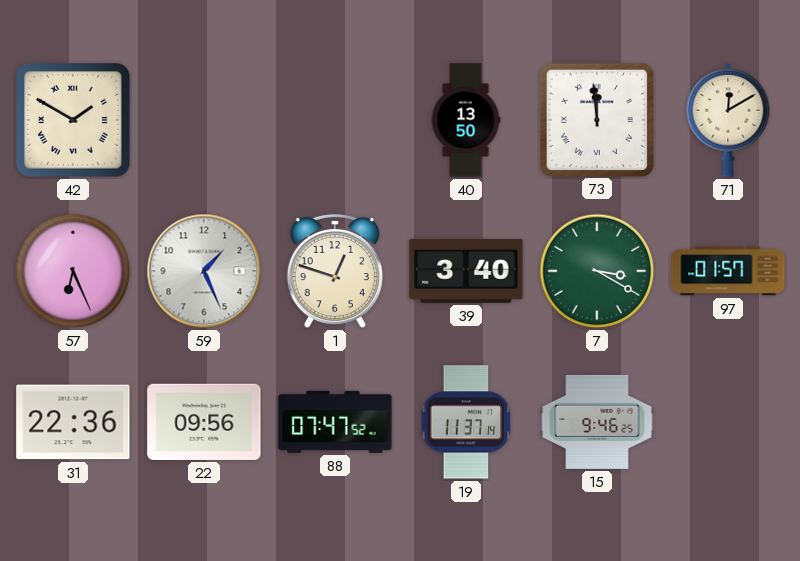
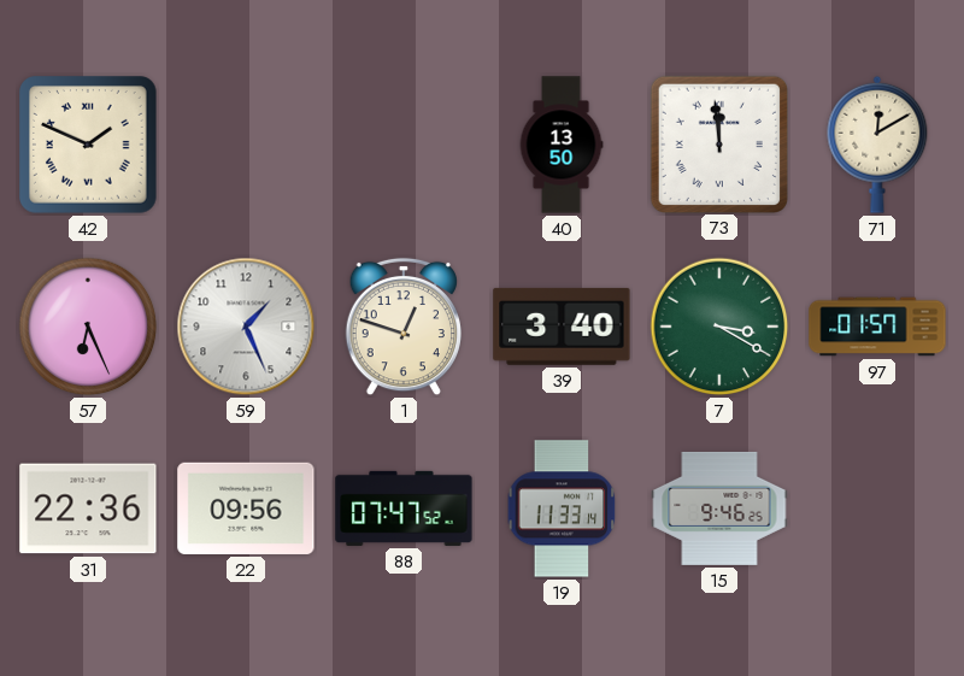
42: 1:50 -> 1:49 (88, 145)
19: 11:37 -> 11:33 (562, 509)
